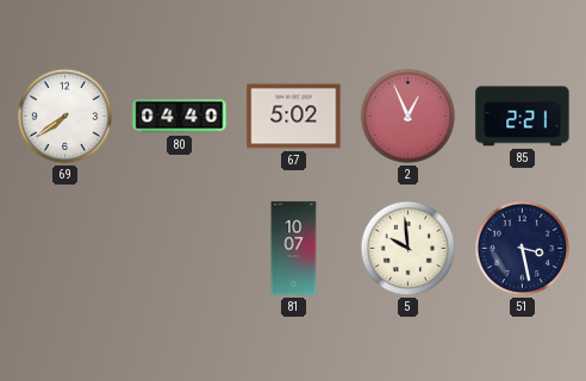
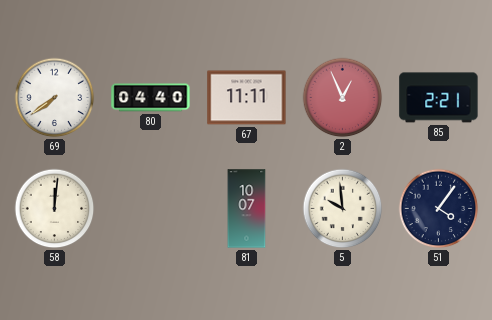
67: 5:02 -> 11:11 (247, 98)
58: none -> 12:01 (55, 209)
51: 3:28 -> 4:06 (439, 209)
